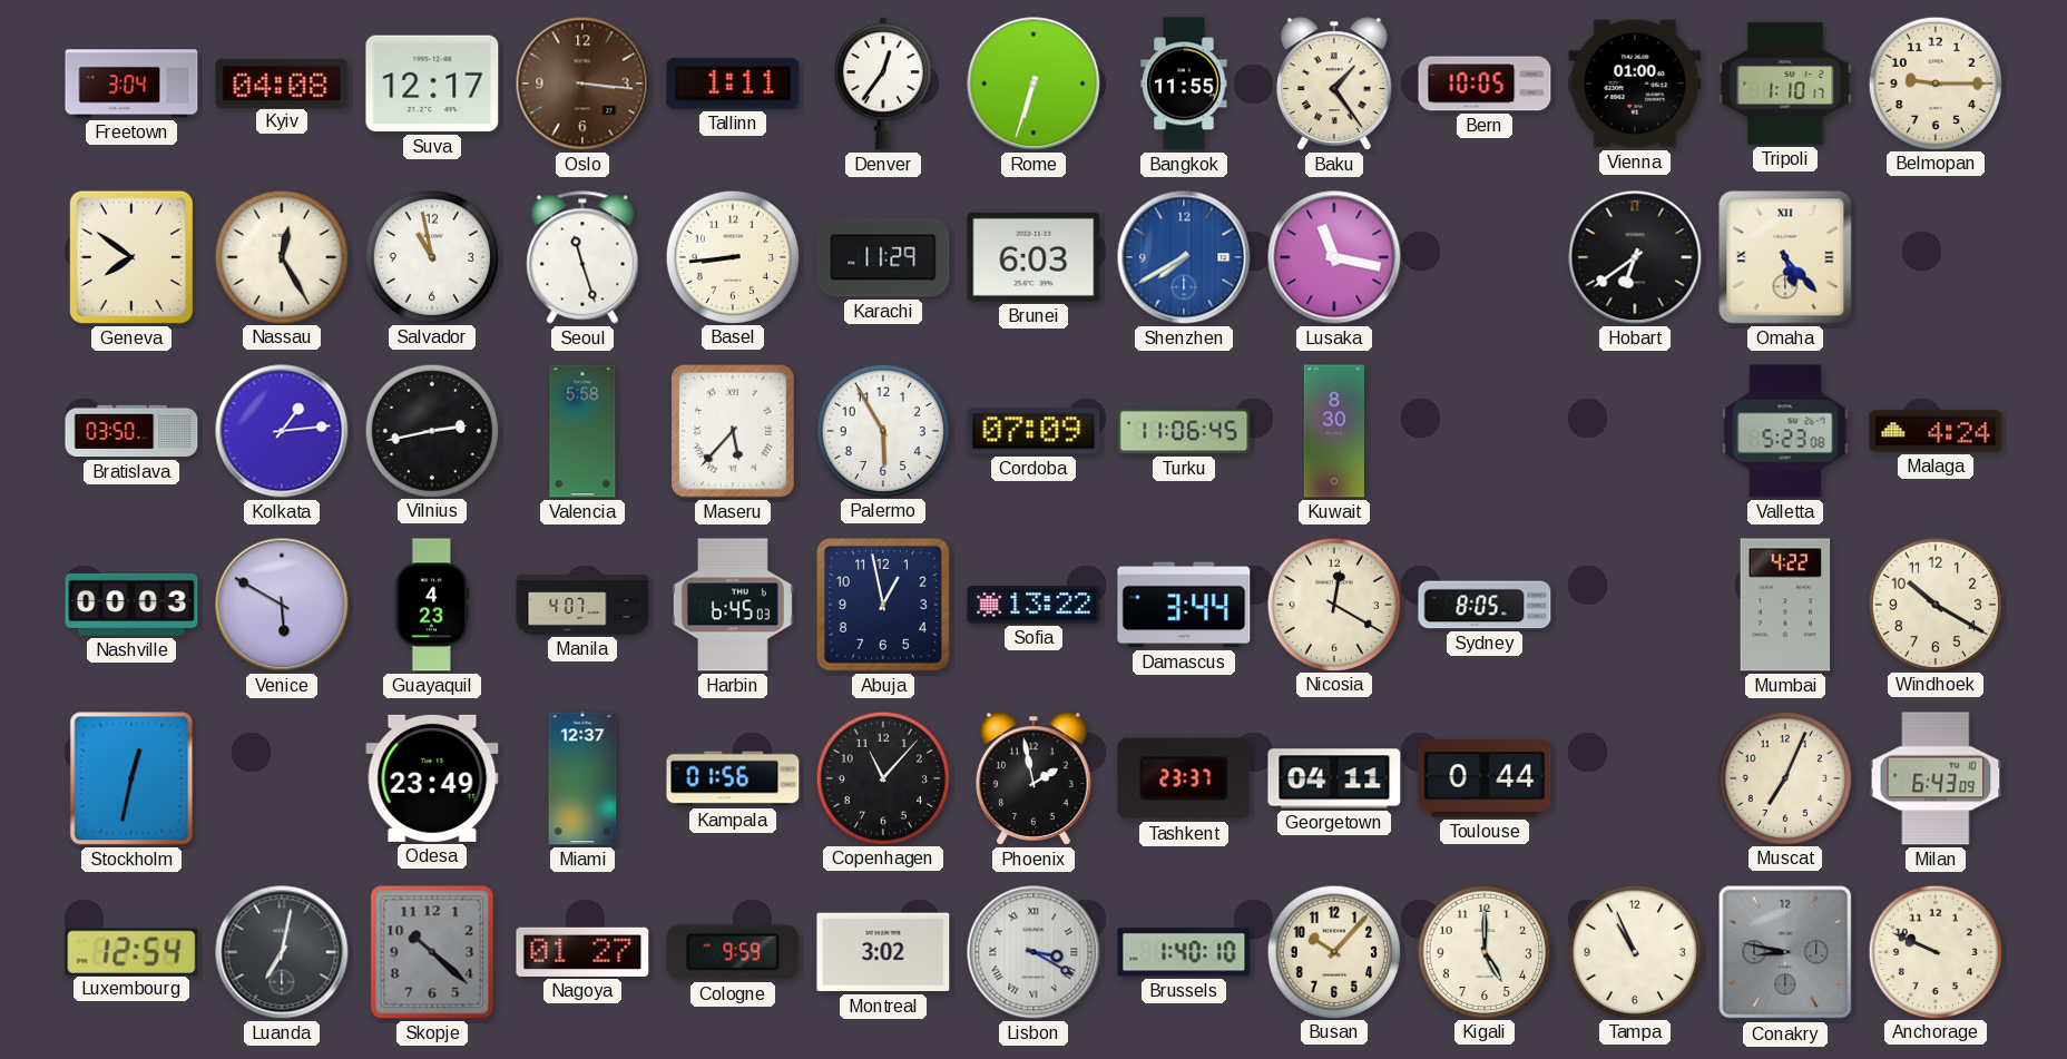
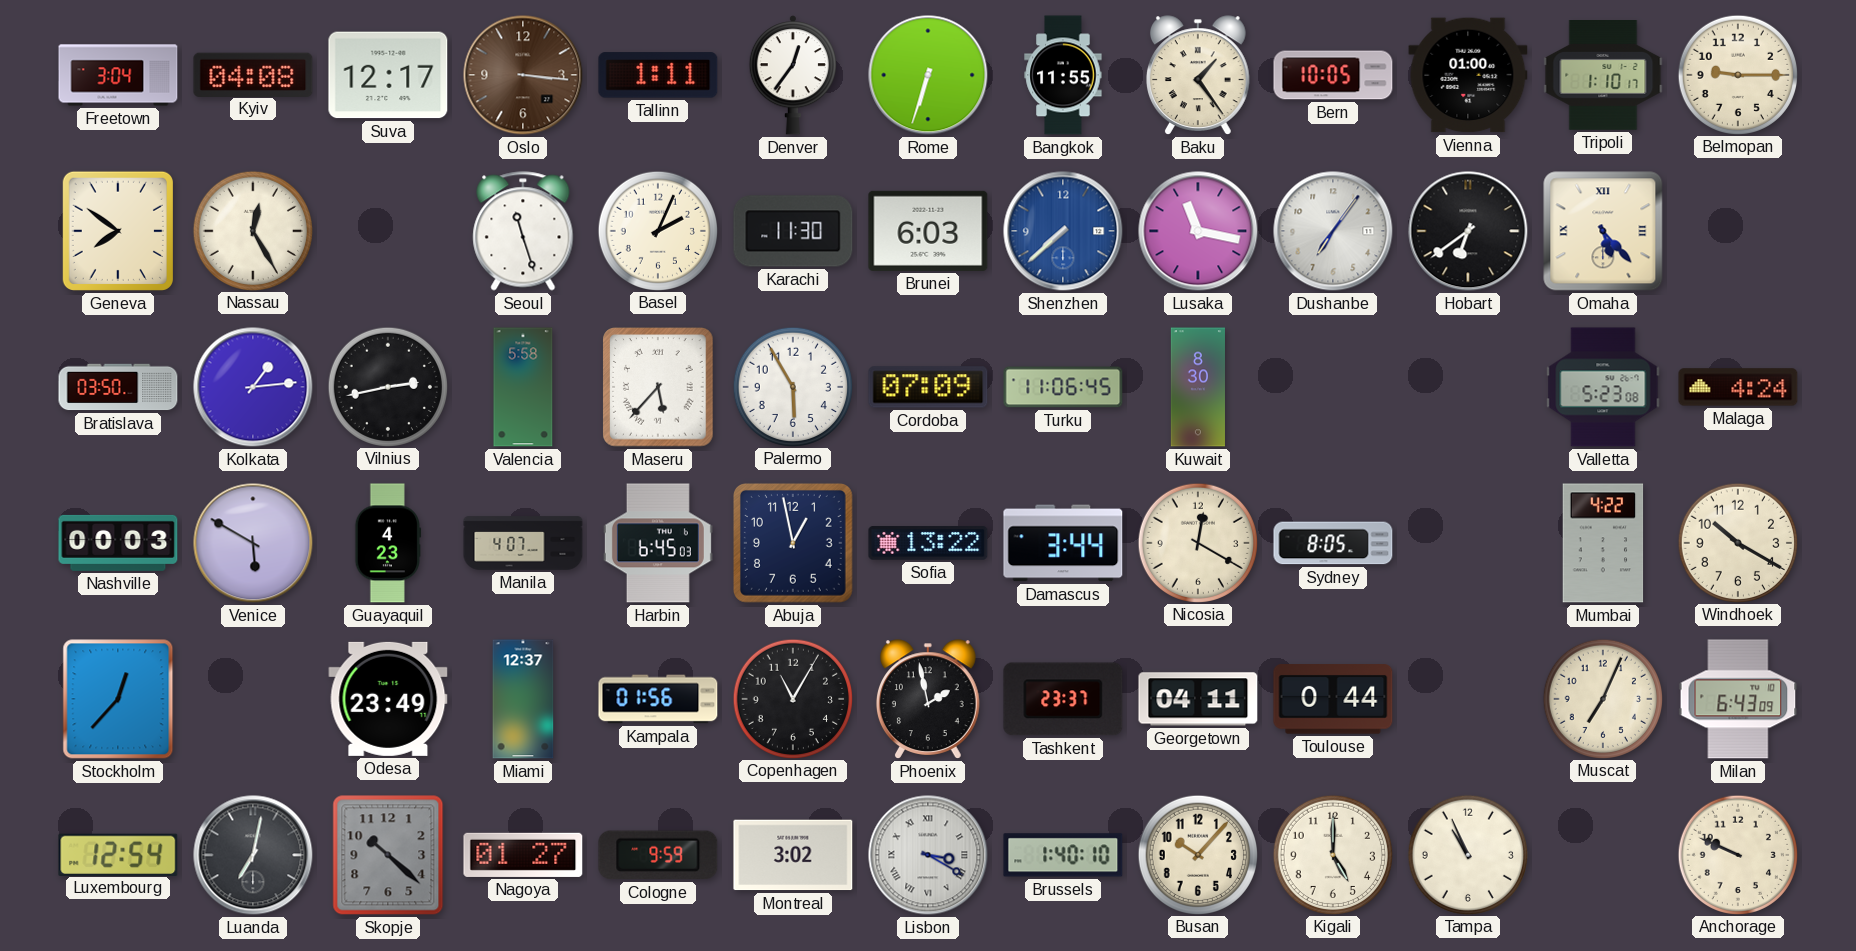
Salvador: 10:58 -> none (431, 256)
Basel: 8:44 -> 2:04 (657, 230)
Karachi: 11:29 -> 11:30 (793, 231)
Shenzhen: 7:40 -> 7:38 (1063, 231)
Dushanbe: none -> 7:06 (1333, 231)
Stockholm: 12:32 -> 12:37 (118, 699)
Copenhagen: 11:07 -> 11:05 (792, 698)
Conakry: 8:47 -> none (1785, 952)
